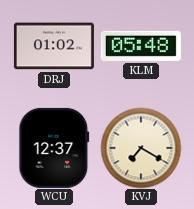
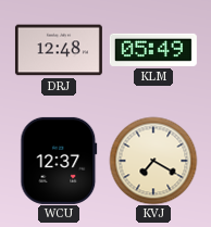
DRJ: 01:02 -> 12:48 (59, 50)
KLM: 05:48 -> 05:49 (153, 50)
